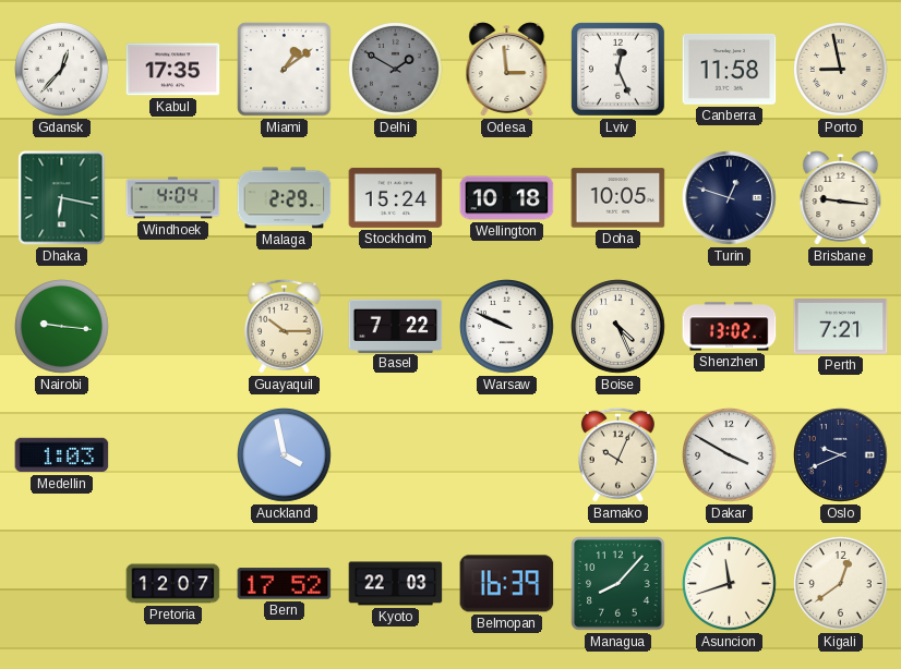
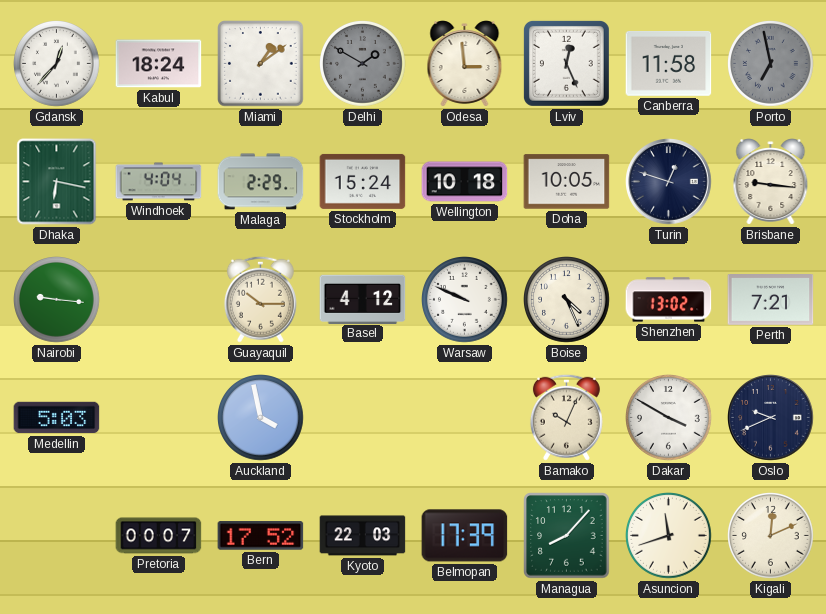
Kabul: 17:35 -> 18:24 (159, 64)
Porto: 8:58 -> 6:58 (771, 64)
Porto dial: cream -> grey (771, 64)
Basel: 7:22 -> 4:12 (363, 299)
Medellin: 1:03 -> 5:03 (57, 418)
Pretoria: 12:07 -> 00:07 (159, 536)
Belmopan: 16:39 -> 17:39 (465, 536)
Kigali: 12:39 -> 12:11 (771, 536)
